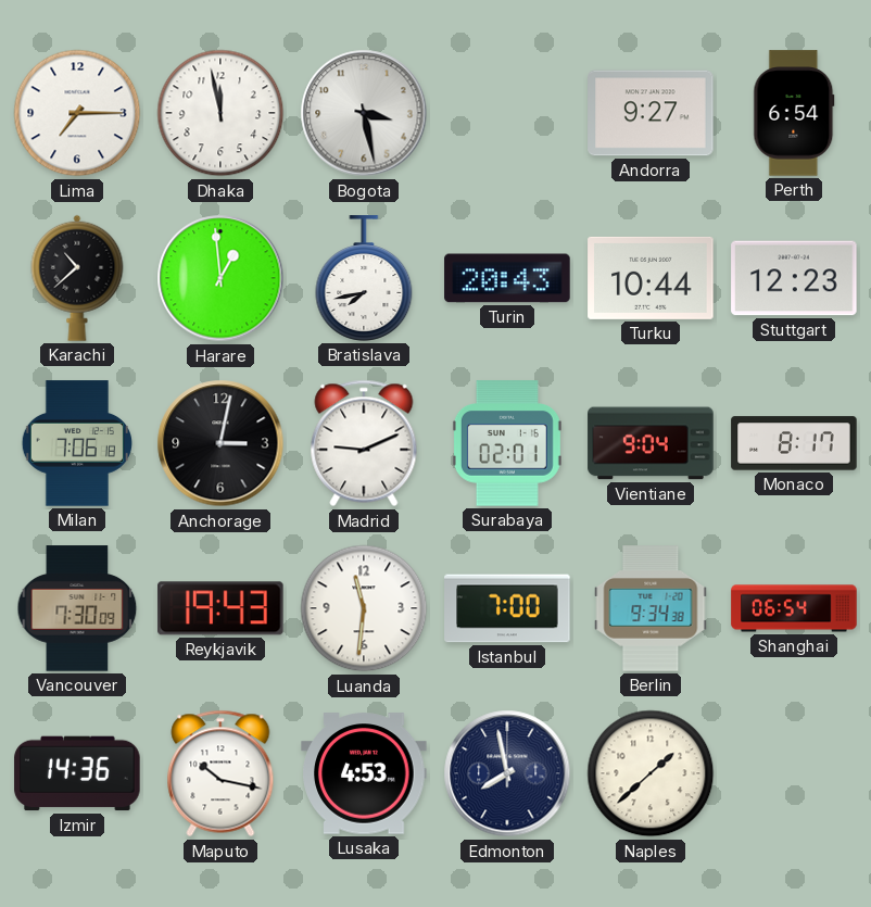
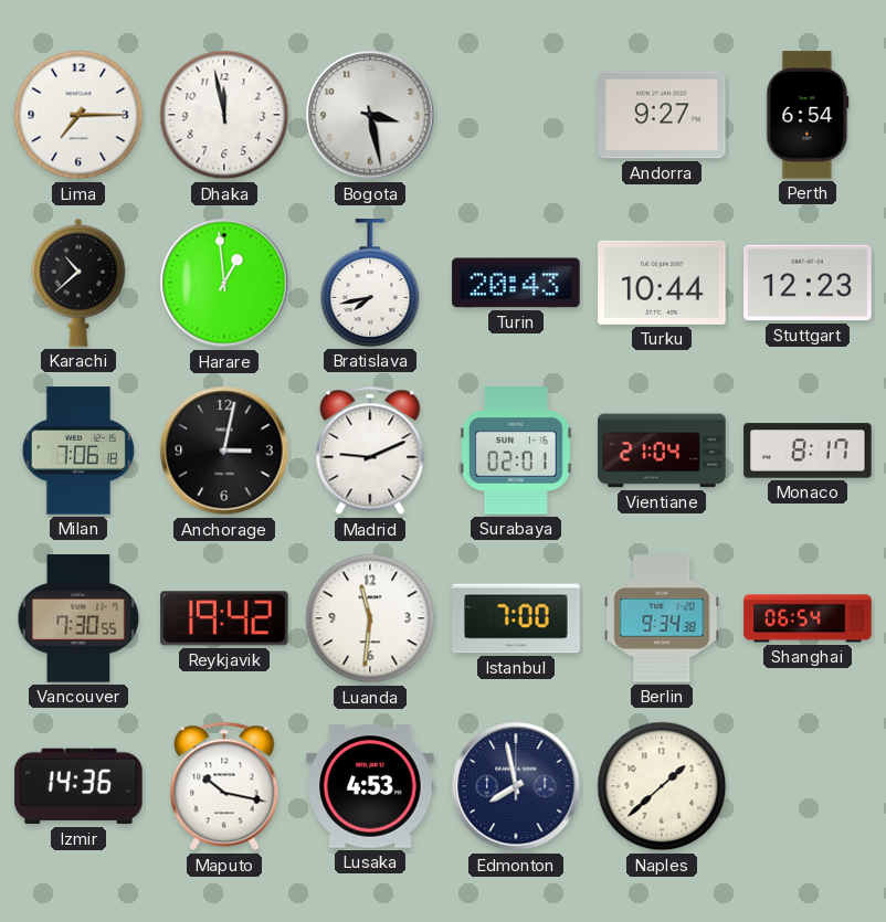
Vientiane: 9:04 -> 21:04 (662, 451)
Vancouver: 7:30:09 -> 7:30:55 (78, 618)
Reykjavik: 19:43 -> 19:42 (224, 618)
